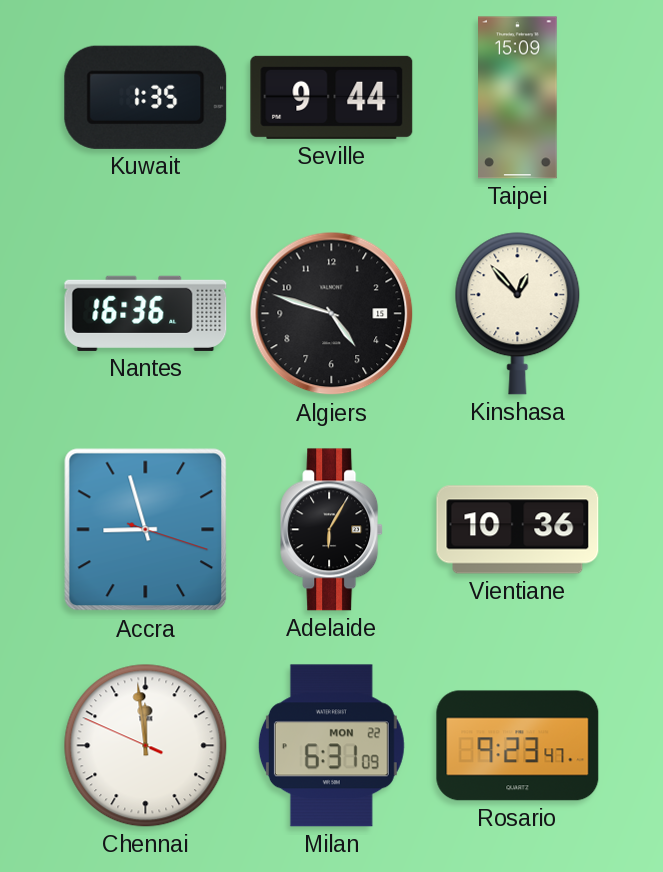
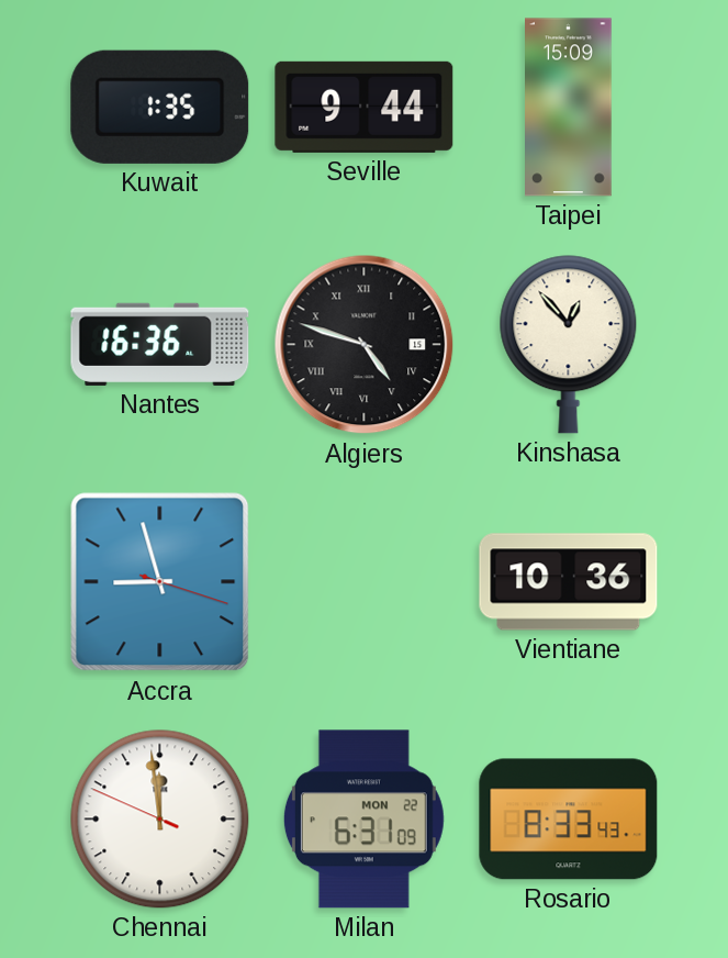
Algiers numerals: Arabic -> Roman (365, 345)
Adelaide: 6:05 -> none (332, 530)
Rosario: 9:23 -> 8:33 (569, 820)
